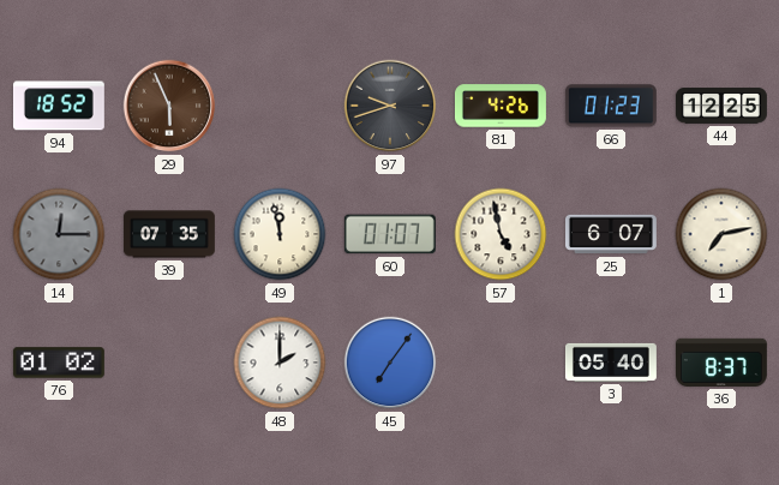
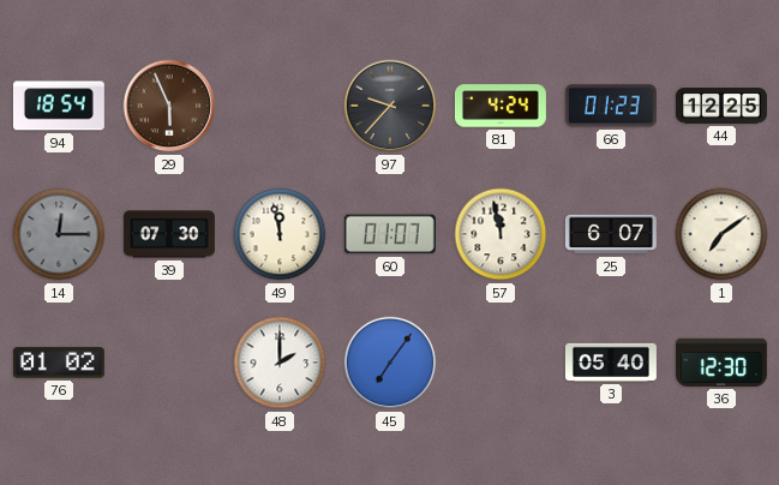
94: 18:52 -> 18:54 (59, 106)
97: 9:42 -> 9:37 (390, 106)
81: 4:26 -> 4:24 (501, 106)
39: 07:35 -> 07:30 (170, 234)
57: 4:58 -> 11:58 (501, 234)
1: 7:13 -> 7:09 (721, 234)
36: 8:37 -> 12:30 (721, 363)
